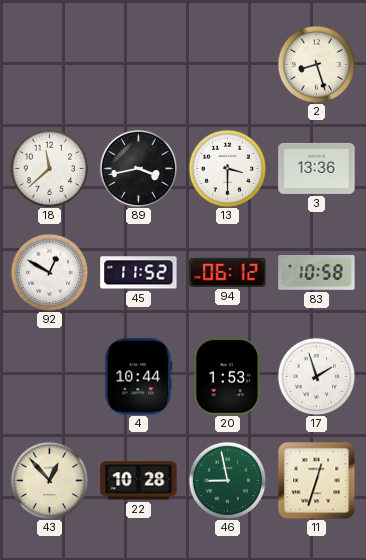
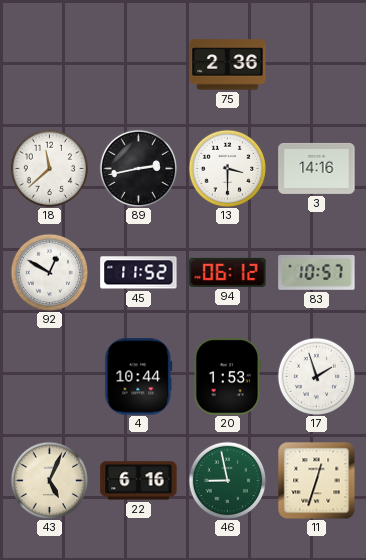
75: none -> 2:36 (228, 65)
2: 8:27 -> none (316, 64)
89: 3:43 -> 2:43 (138, 168)
3: 13:36 -> 14:16 (317, 168)
83: 10:58 -> 10:57 (317, 272)
43: 12:53 -> 5:04 (49, 480)
22: 10:28 -> 6:16 (139, 481)
